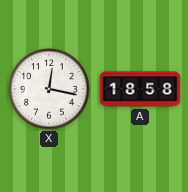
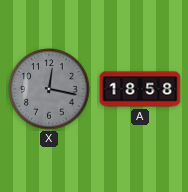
X dial: white -> grey (49, 89)
